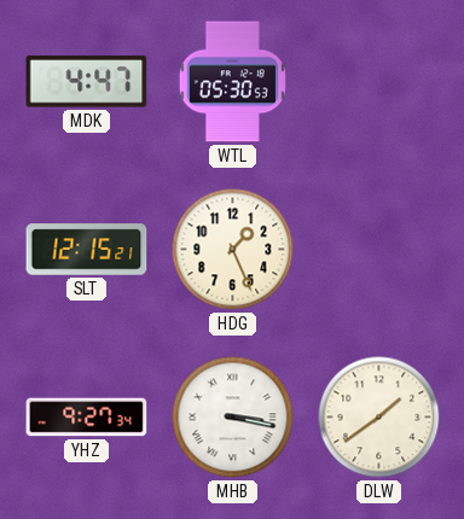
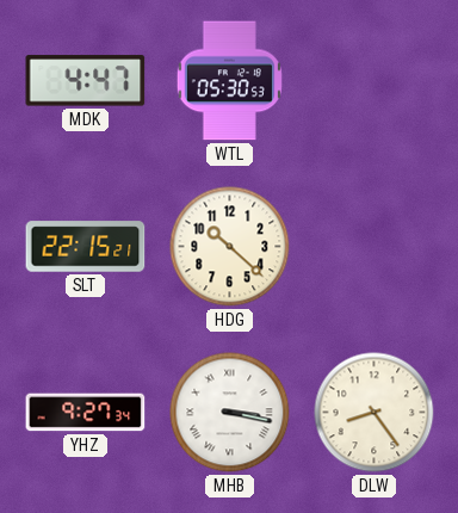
SLT: 12:15 -> 22:15 (86, 247)
HDG: 1:26 -> 10:22 (230, 247)
DLW: 1:39 -> 8:24 (375, 413)
